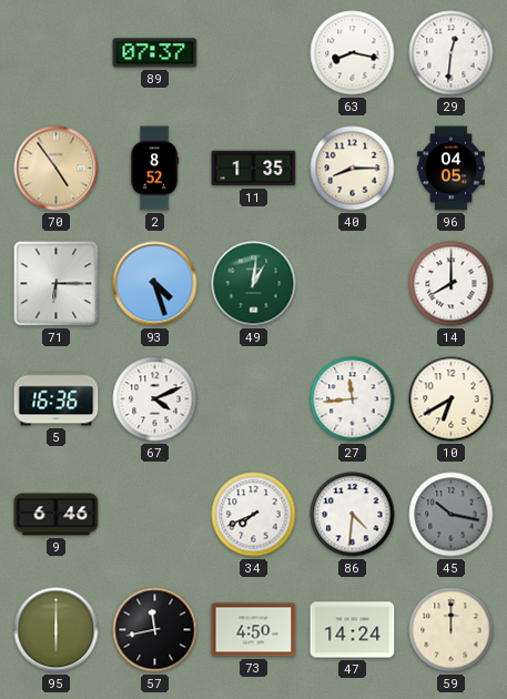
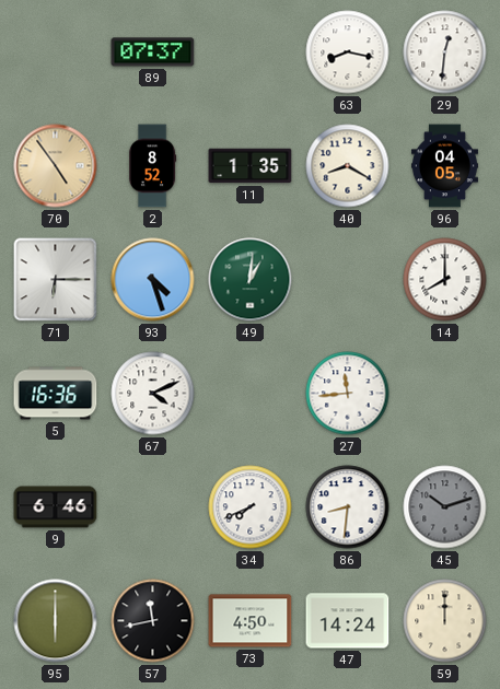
40: 8:15 -> 8:20 (348, 166)
10: 6:40 -> none (452, 399)
86: 4:31 -> 8:31 (348, 507)
45: 10:17 -> 10:12 (445, 507)
